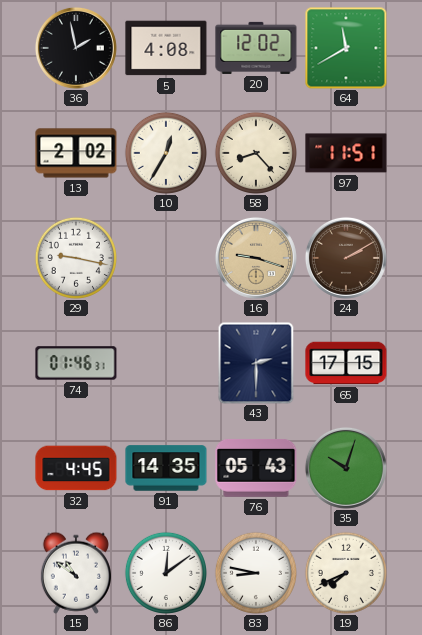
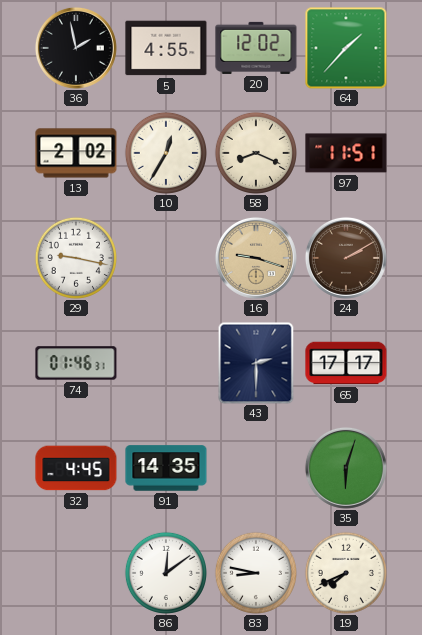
5: 4:08 -> 4:55 (166, 48)
64: 11:40 -> 1:37 (346, 48)
58: 8:23 -> 8:19 (256, 153)
65: 17:15 -> 17:17 (346, 363)
76: 05:43 -> none (256, 468)
35: 10:03 -> 6:03 (346, 468)
15: 10:51 -> none (76, 573)
